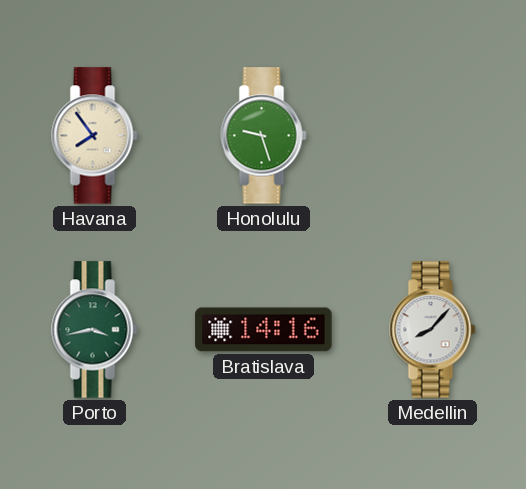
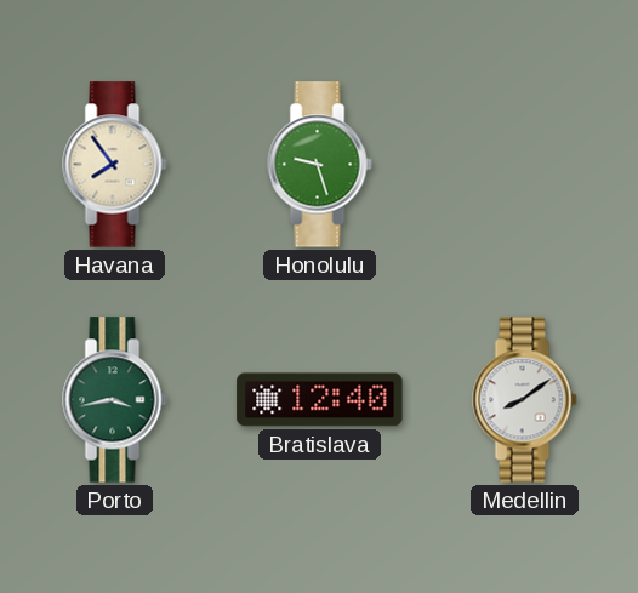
Bratislava: 14:16 -> 12:40 (320, 400)
Medellin: 8:07 -> 8:09 (525, 400)
